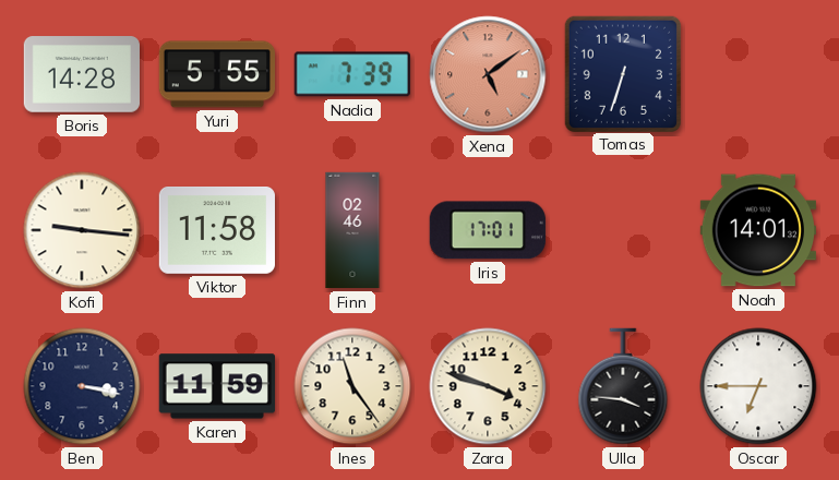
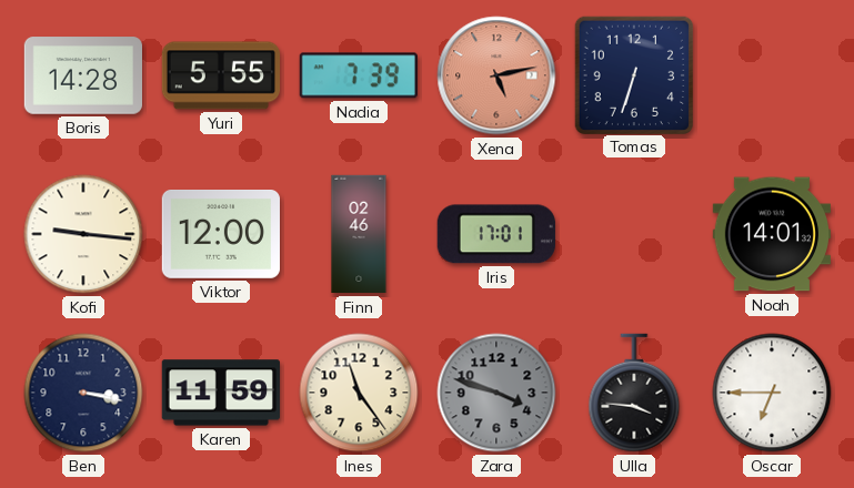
Xena: 5:09 -> 5:13 (496, 75)
Viktor: 11:58 -> 12:00 (220, 235)
Zara dial: cream -> grey (496, 393)
